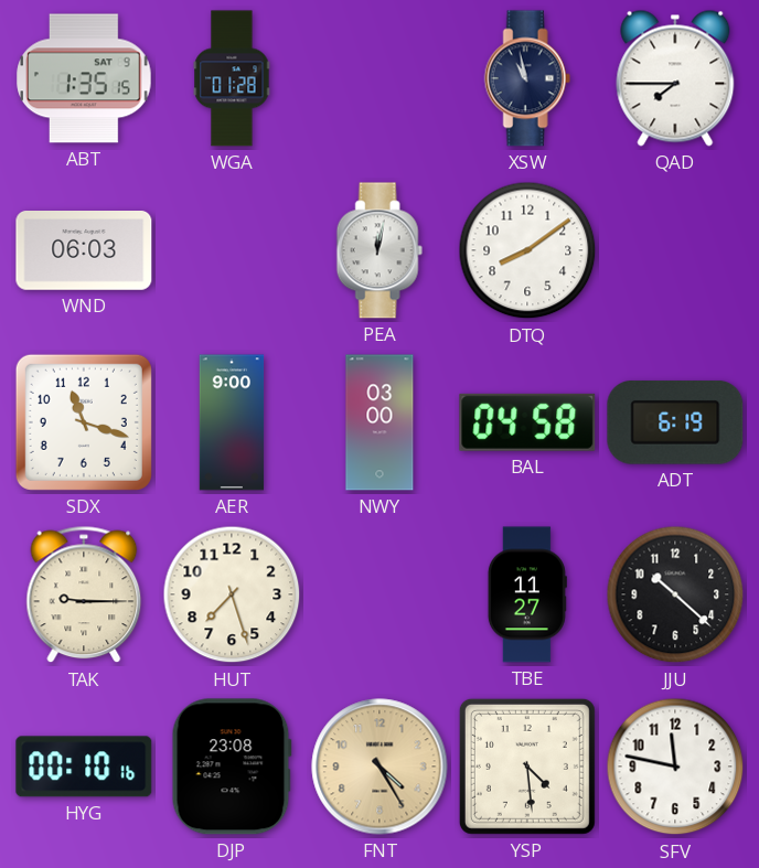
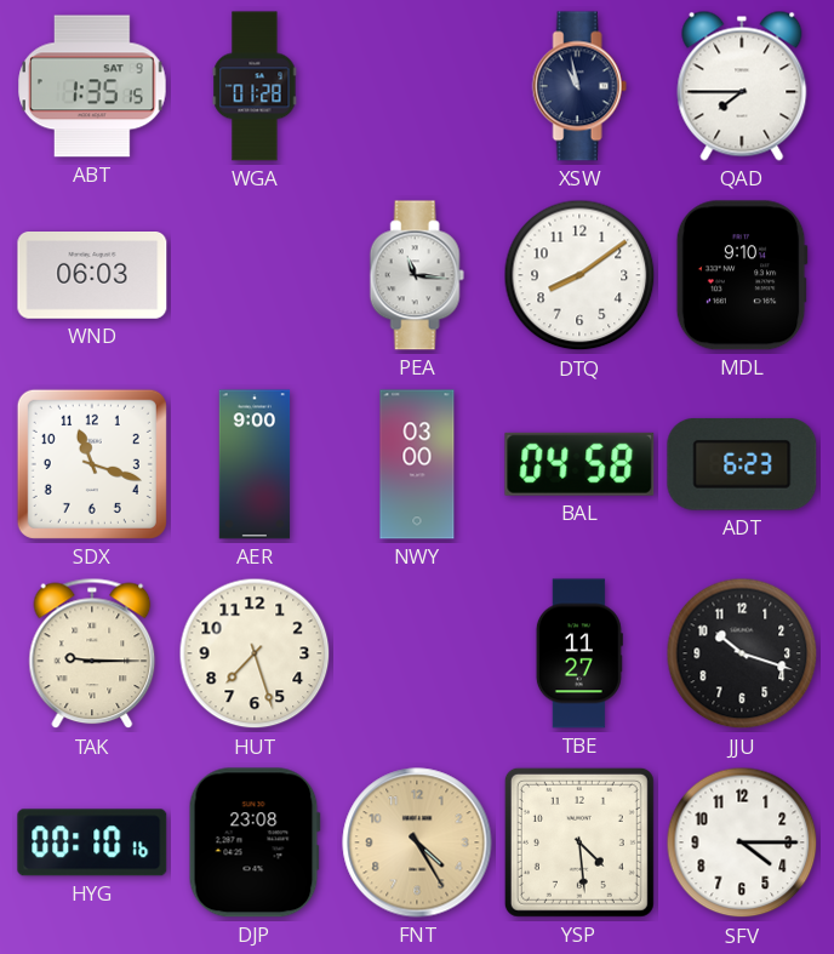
PEA: 12:02 -> 11:16 (417, 275)
MDL: none -> 9:10 (742, 275)
ADT: 6:19 -> 6:23 (742, 464)
JJU: 10:22 -> 10:18 (742, 653)
SFV: 11:47 -> 4:15 (742, 842)
